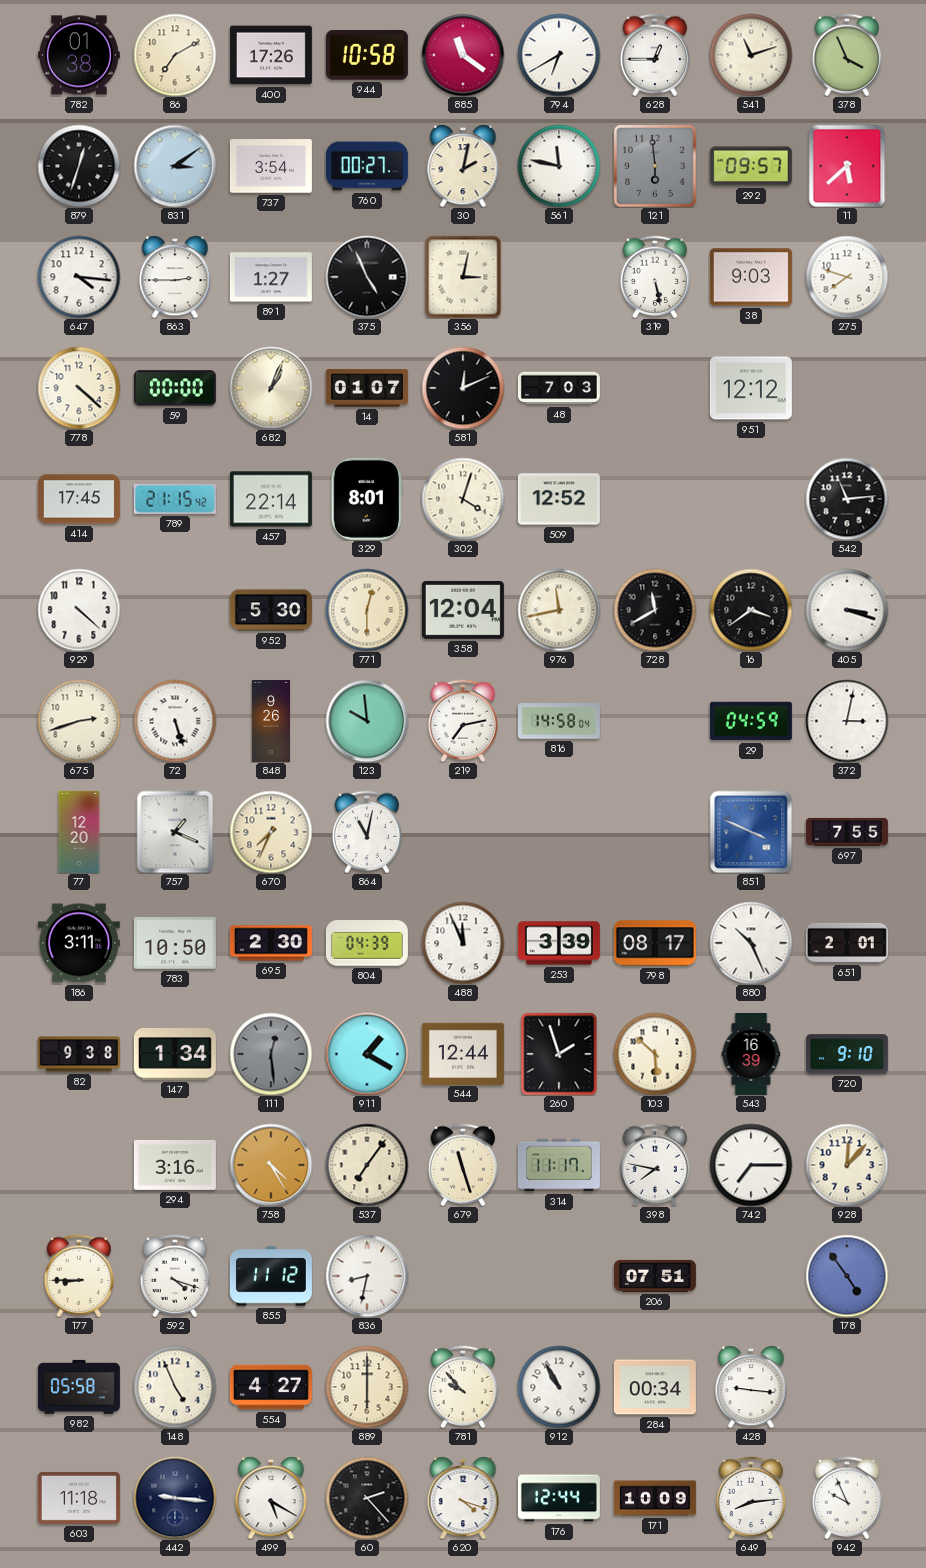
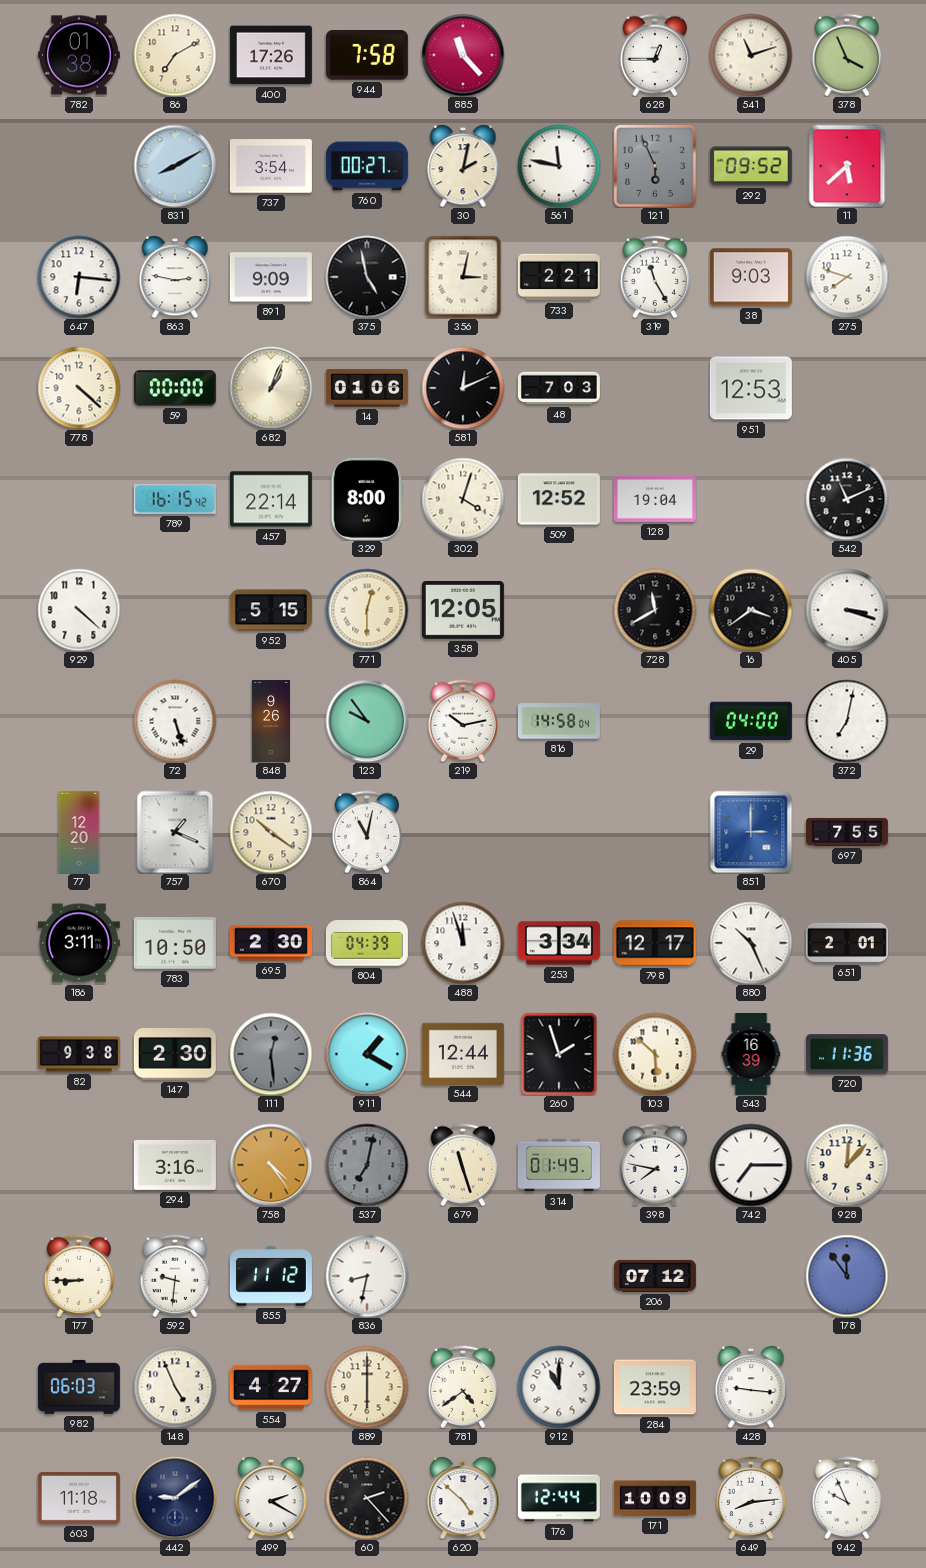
944: 10:58 -> 7:58 (367, 56)
885: 11:21 -> 11:23 (463, 55)
794: 6:40 -> none (559, 55)
879: 12:33 -> none (79, 166)
831: 3:09 -> 8:10 (175, 166)
121: 5:59 -> 5:56 (655, 166)
292: 09:57 -> 09:52 (751, 166)
647: 4:16 -> 6:16 (79, 277)
863: 2:45 -> 2:47 (175, 277)
891: 1:27 -> 9:09 (271, 277)
375: 4:56 -> 4:58 (367, 277)
733: none -> 2:21 (559, 277)
319: 5:28 -> 11:25 (655, 277)
14: 01:07 -> 01:06 (367, 388)
951: 12:12 -> 12:53 (751, 388)
414: 17:45 -> none (79, 499)
789: 21:15 -> 16:15 (175, 500)
329: 8:01 -> 8:00 (367, 499)
128: none -> 19:04 (655, 499)
542: 11:14 -> 11:11 (847, 499)
952: 5:30 -> 5:15 (271, 610)
358: 12:04 -> 12:05 (463, 610)
976: 11:43 -> none (559, 610)
675: 2:42 -> none (79, 721)
123: 9:59 -> 9:54 (367, 721)
219: 7:13 -> 10:13 (463, 721)
29: 04:59 -> 04:00 (751, 721)
372: 3:02 -> 7:02 (847, 721)
670: 7:34 -> 10:21 (271, 832)
851: 3:49 -> 3:00 (751, 832)
488: 11:56 -> 11:57 (463, 943)
253: 3:39 -> 3:34 (559, 943)
798: 08:17 -> 12:17 (655, 943)
147: 1:34 -> 2:30 (175, 1054)
720: 9:10 -> 11:36 (847, 1054)
758: 4:25 -> 4:24 (271, 1165)
537: 7:06 -> 7:02 (367, 1165)
537 dial: cream -> grey (367, 1165)
314: 11:17 -> 01:49 (559, 1165)
592: 4:18 -> 9:31 (175, 1276)
206: 07:51 -> 07:12 (655, 1276)
178: 4:54 -> 11:54 (847, 1276)
982: 05:58 -> 06:03 (79, 1387)
781: 9:53 -> 4:39 (463, 1387)
912: 10:55 -> 11:00 (559, 1387)
284: 00:34 -> 23:59 (655, 1387)
442: 9:16 -> 9:09 (175, 1498)
499: 5:20 -> 2:20 (271, 1498)
620: 4:18 -> 4:52 (463, 1498)
